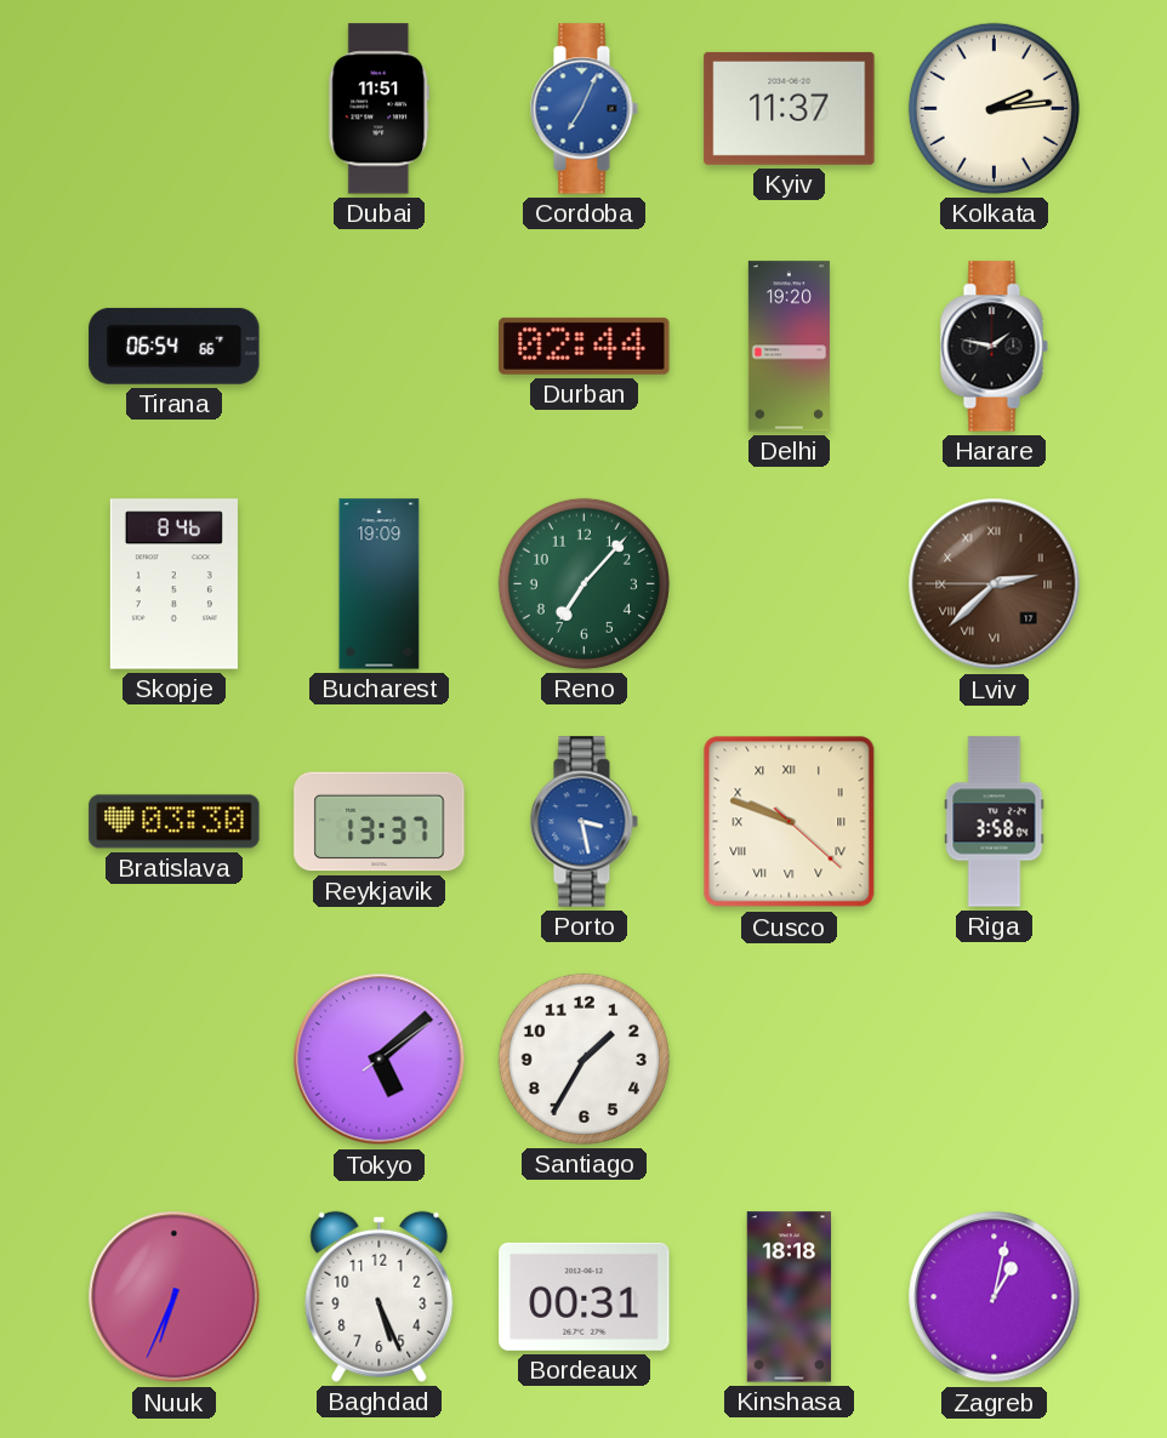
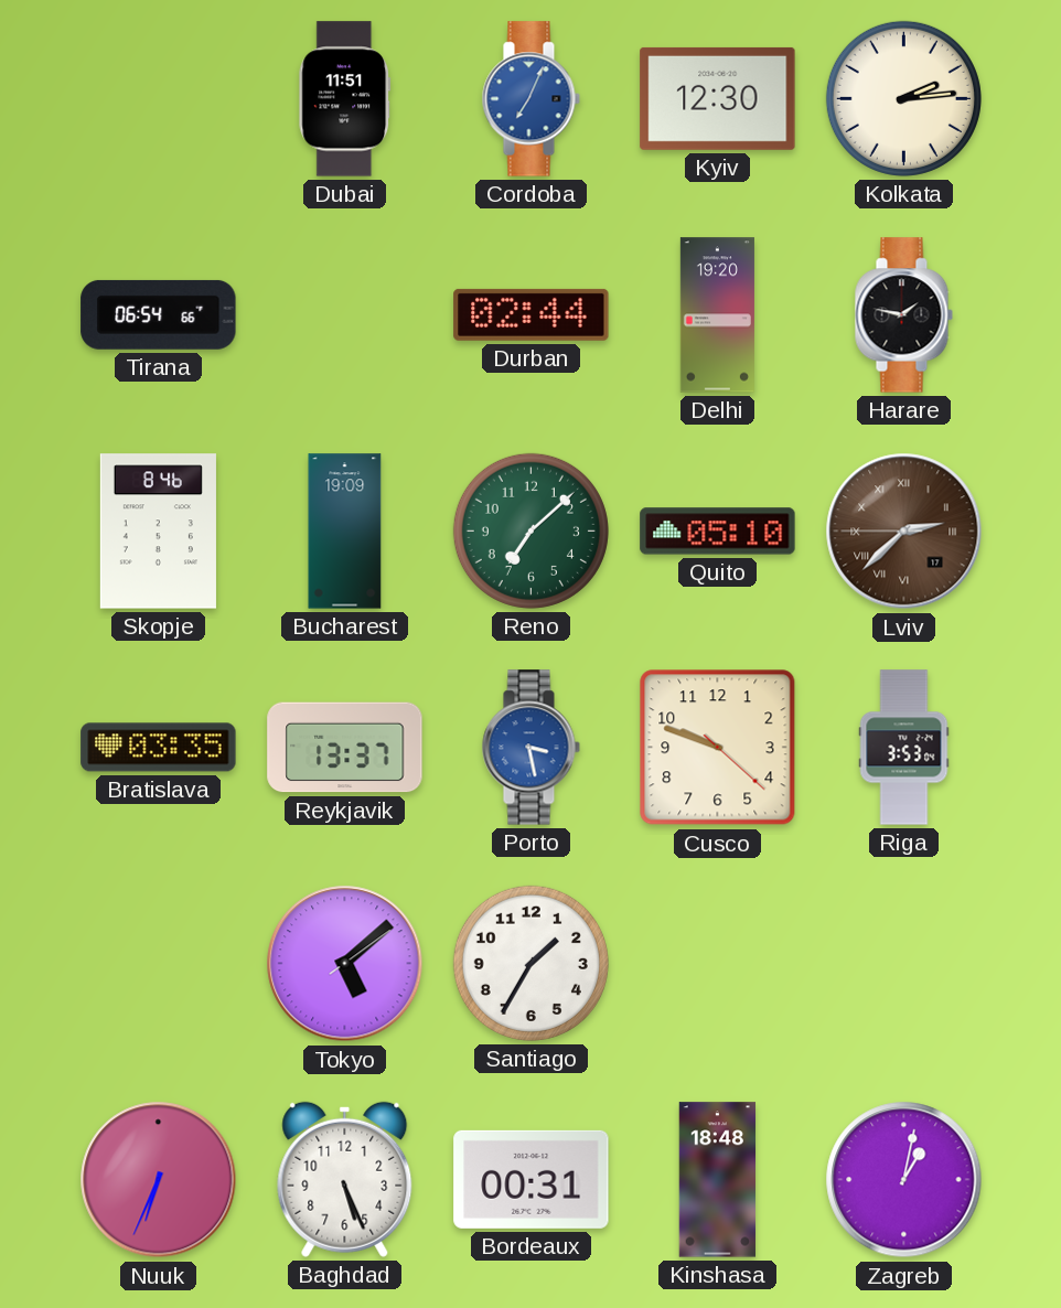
Kyiv: 11:37 -> 12:30 (718, 98)
Reno: 7:07 -> 7:08 (530, 530)
Quito: none -> 05:10 (718, 532)
Bratislava: 03:30 -> 03:35 (159, 748)
Cusco numerals: Roman -> Arabic (718, 748)
Riga: 3:58 -> 3:53 (904, 748)
Kinshasa: 18:18 -> 18:48 (718, 1180)
